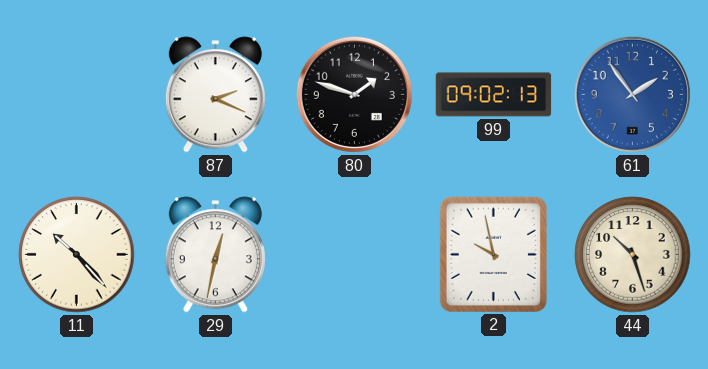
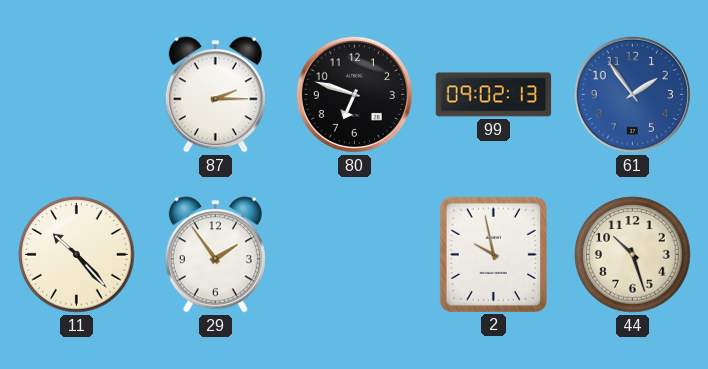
87: 2:19 -> 2:15 (215, 95)
80: 1:48 -> 6:48 (354, 94)
29: 12:32 -> 1:54 (215, 255)
